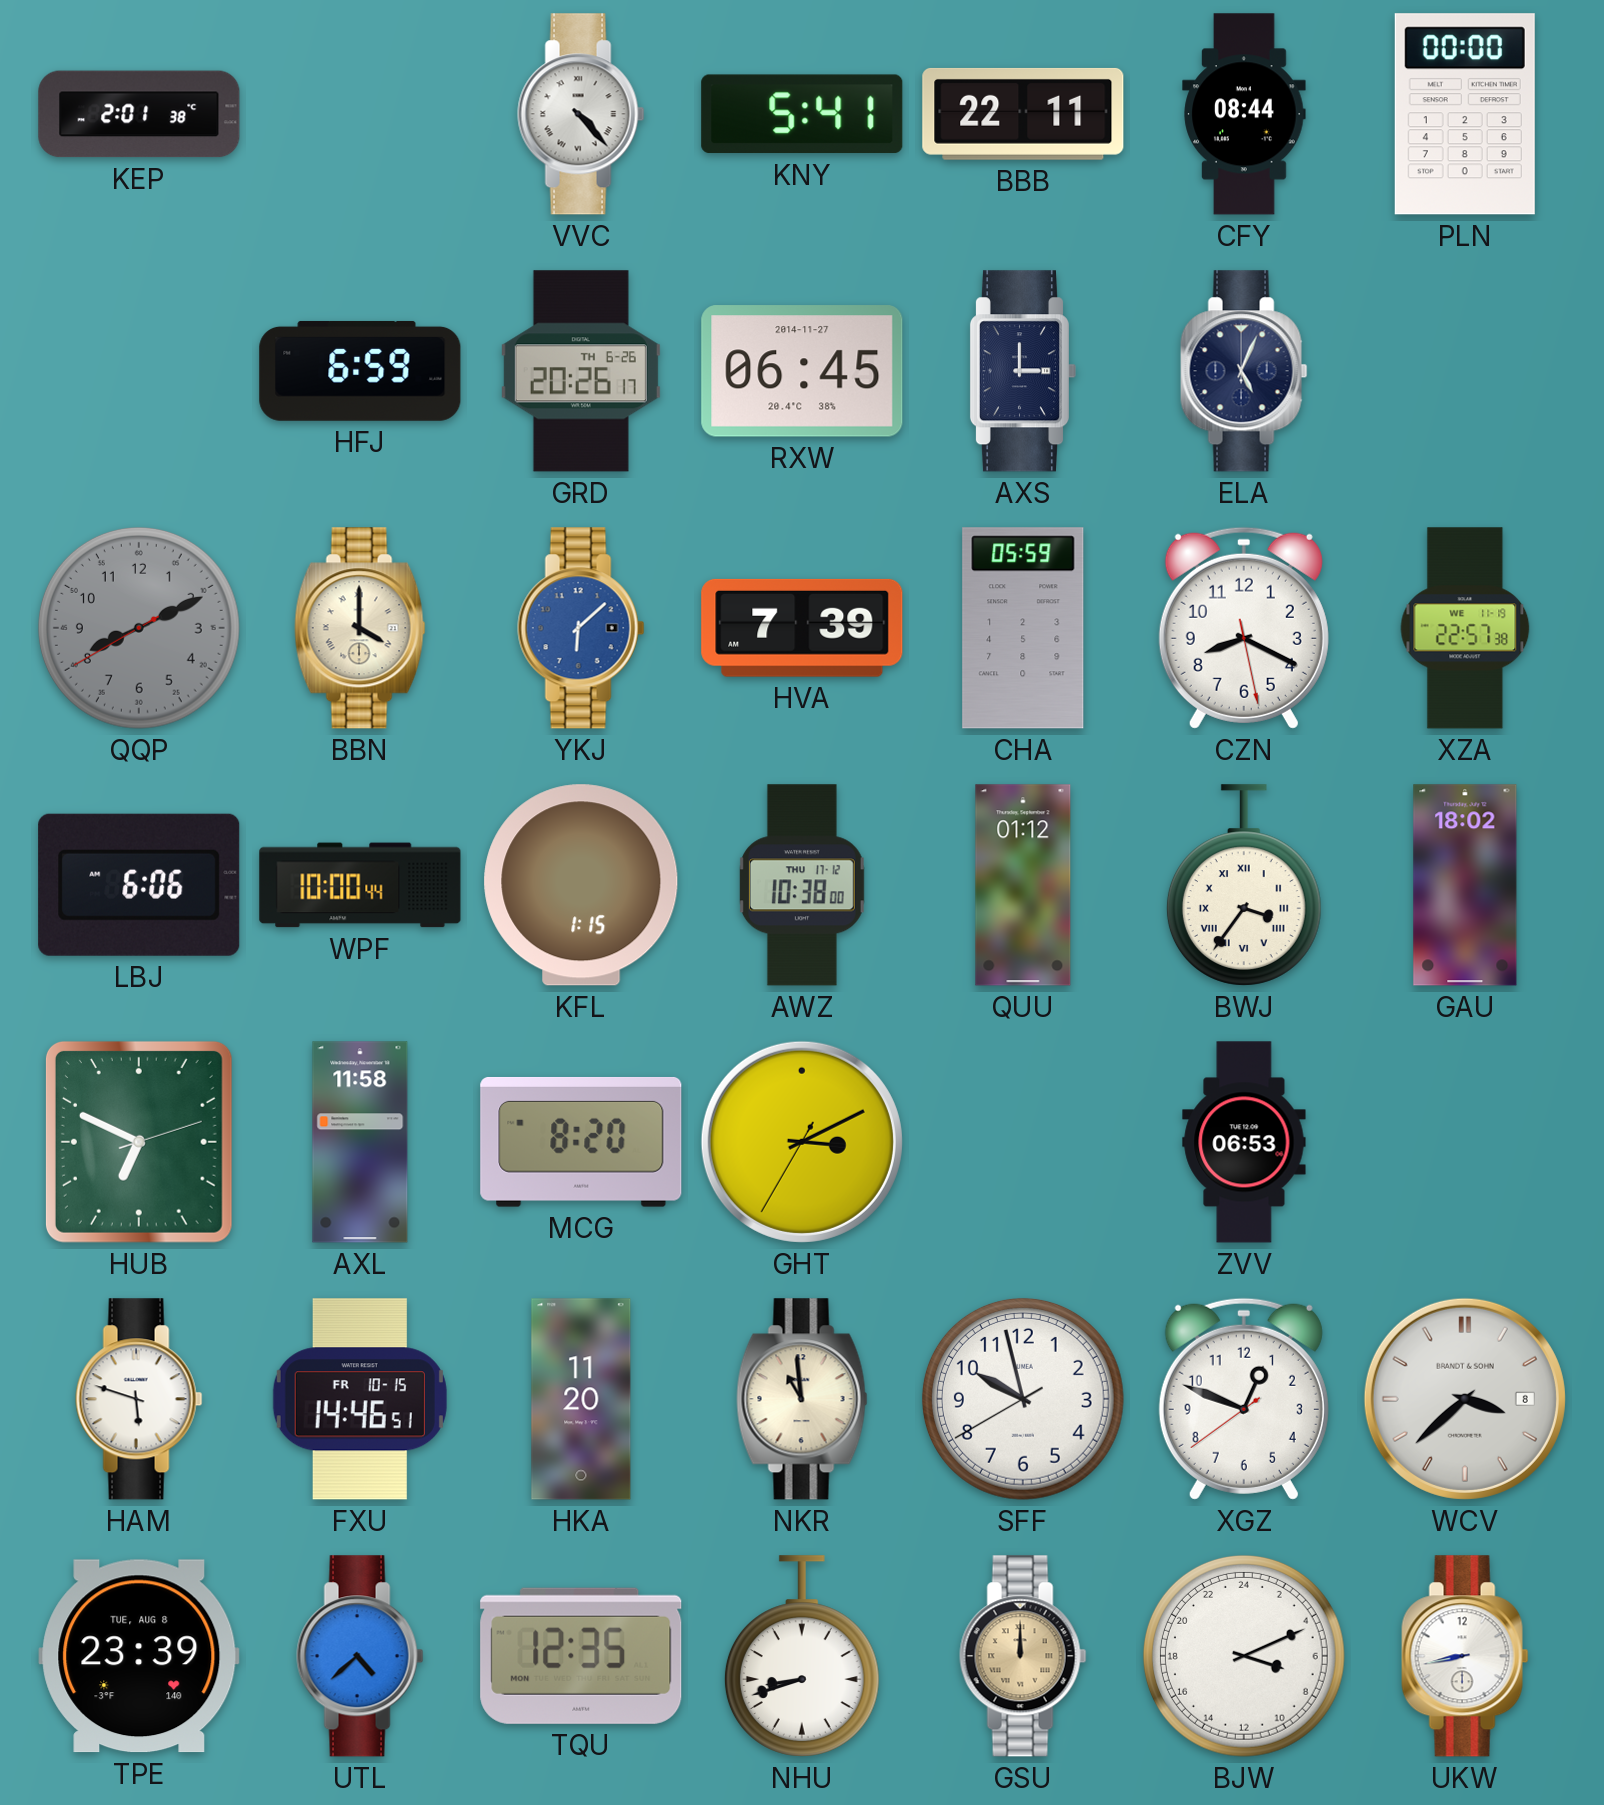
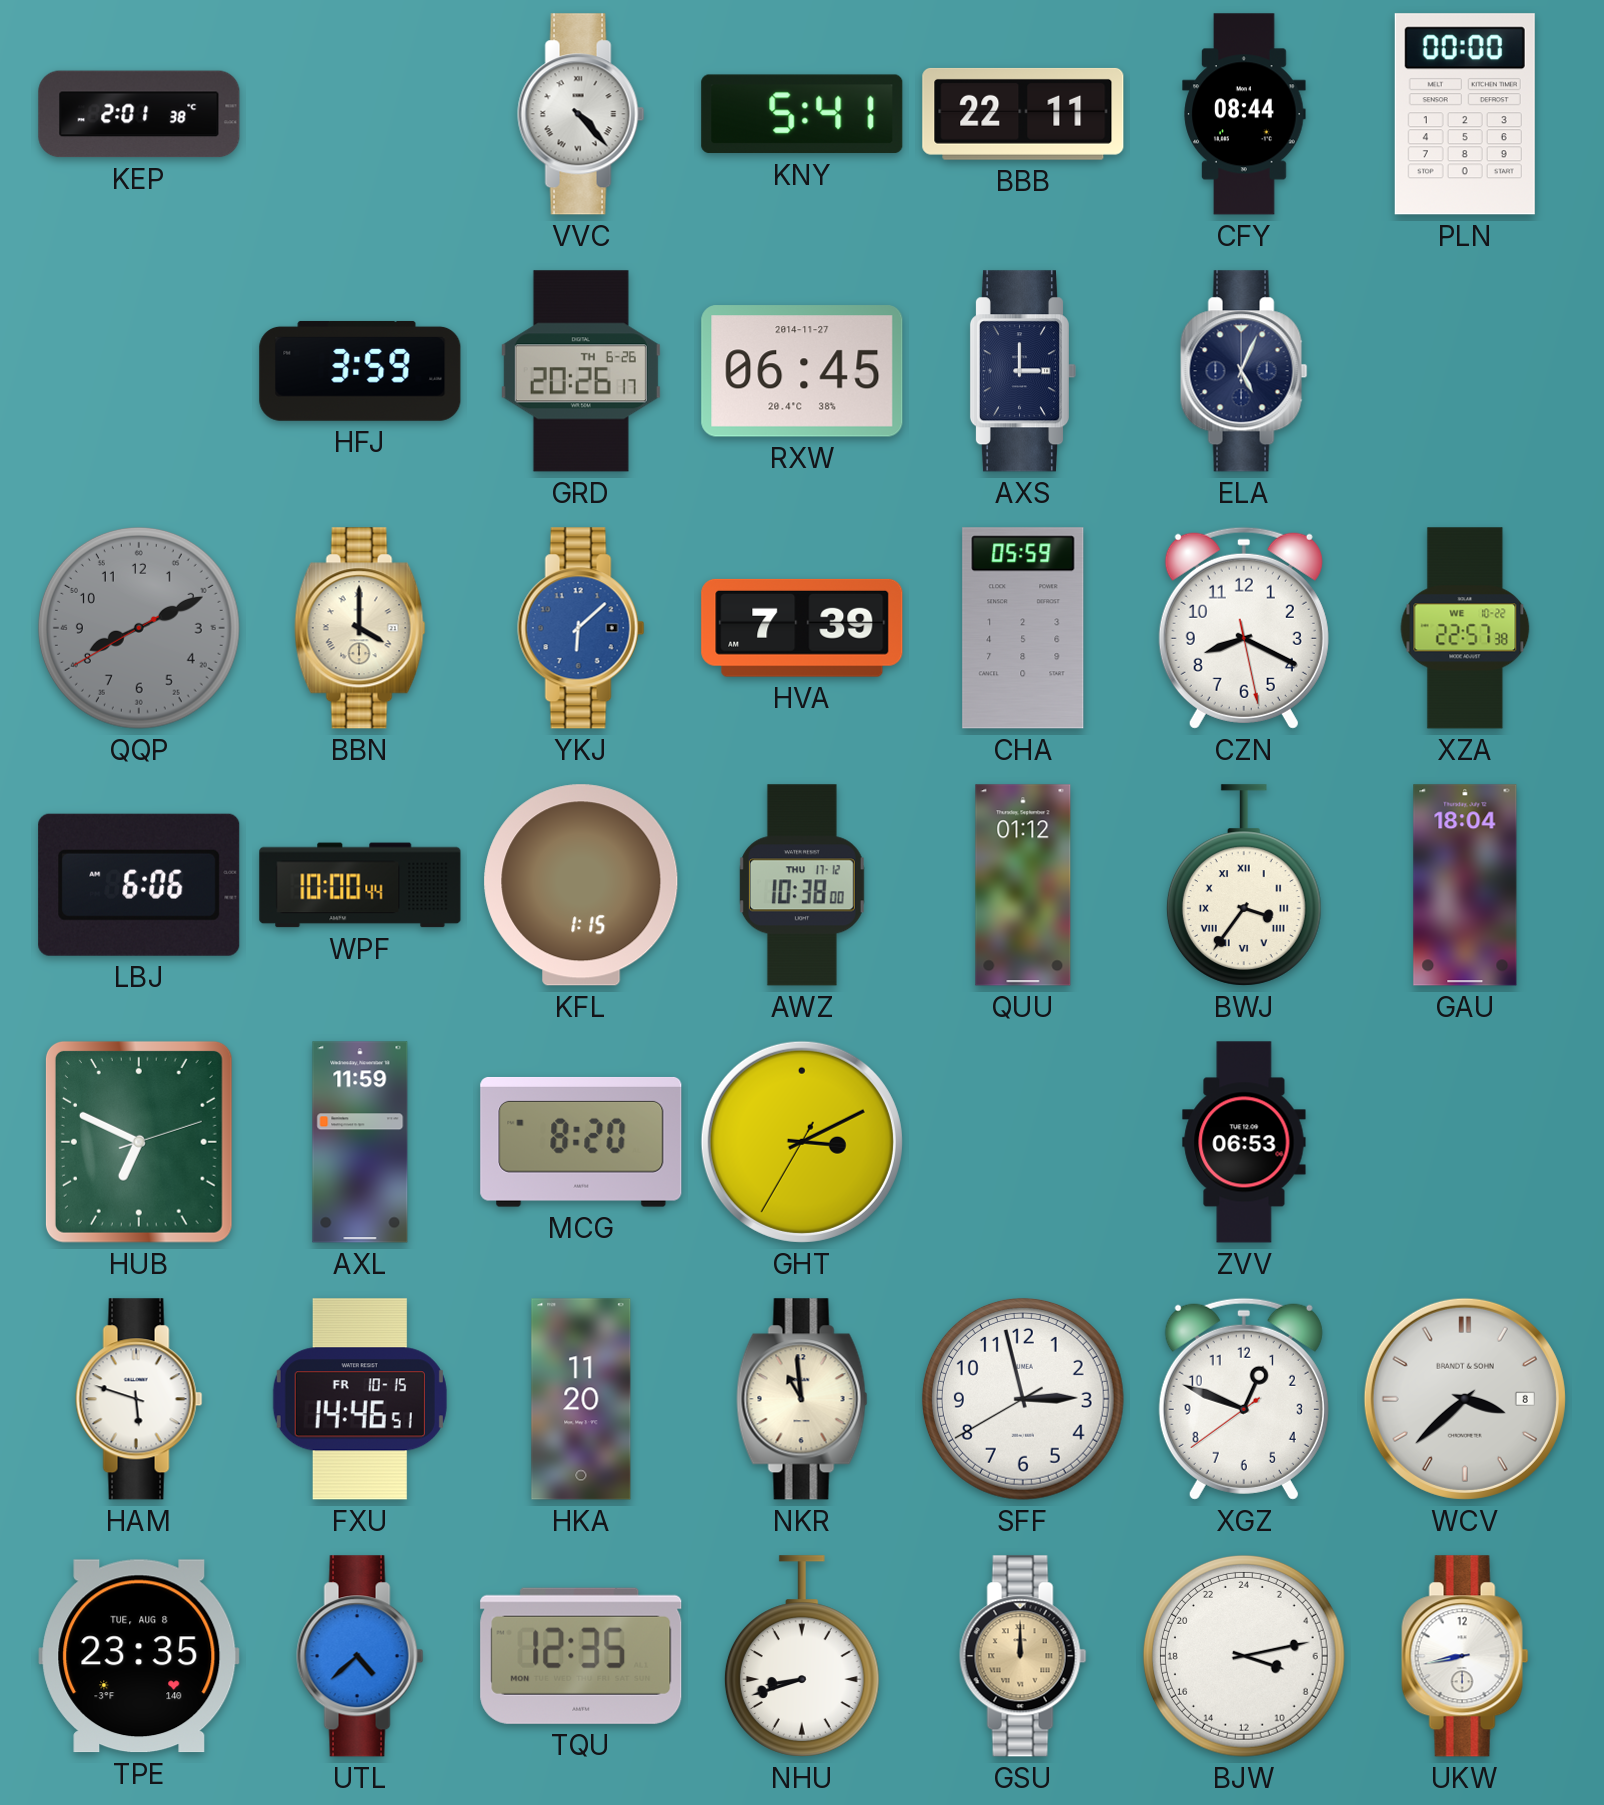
HFJ: 6:59 -> 3:59 (360, 371)
XZA date: WE 11-19 -> WE 10-22 (1465, 628)
GAU: 18:02 -> 18:04 (1465, 885)
AXL: 11:58 -> 11:59 (360, 1142)
SFF: 9:57 -> 2:57 (1023, 1399)
TPE: 23:39 -> 23:35 (139, 1656)
BJW: 7:11 -> 7:13 (1244, 1656)
